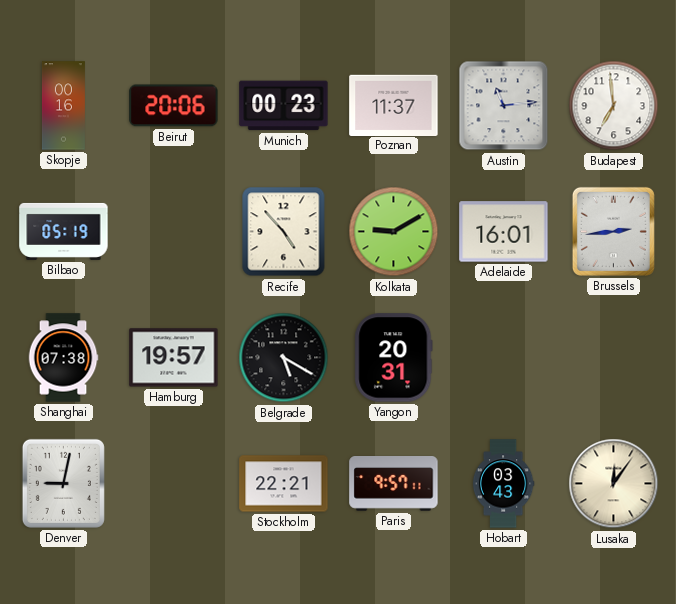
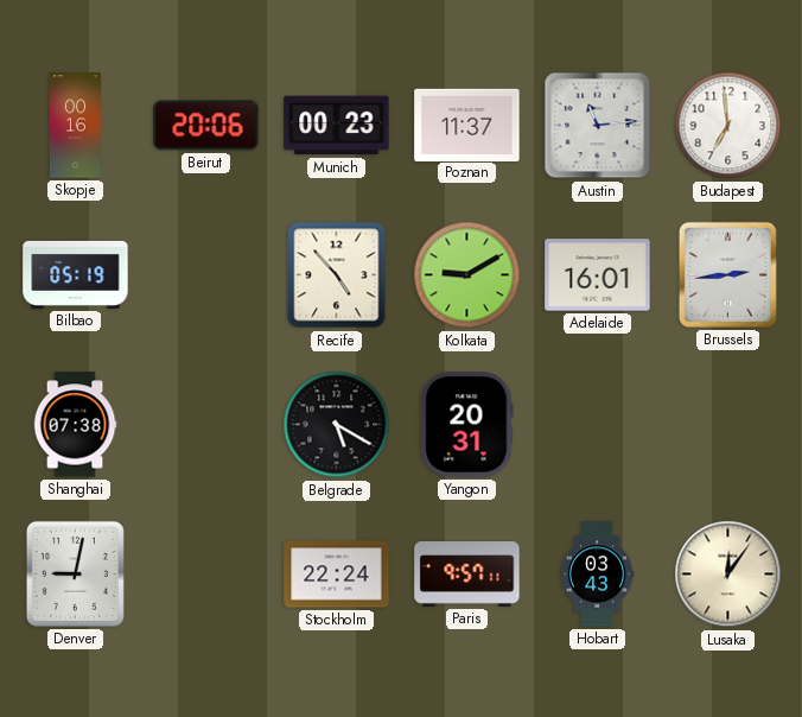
Hamburg: 19:57 -> none (174, 358)
Stockholm: 22:21 -> 22:24 (337, 575)
